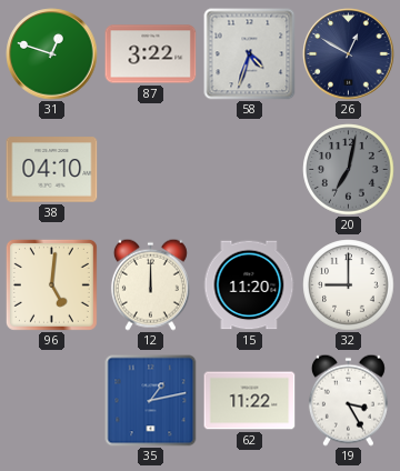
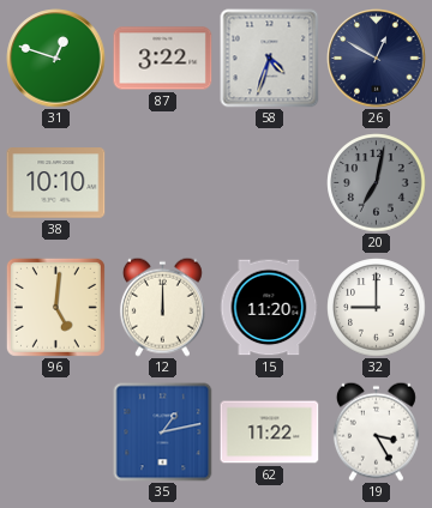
38: 04:10 -> 10:10 (56, 183)
